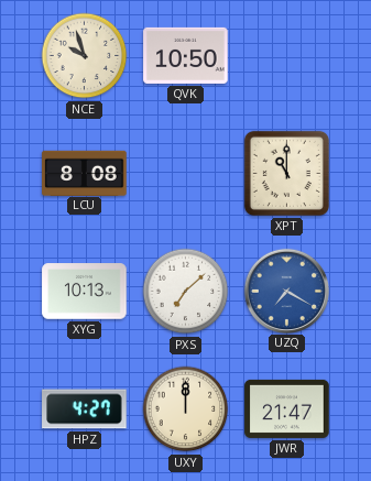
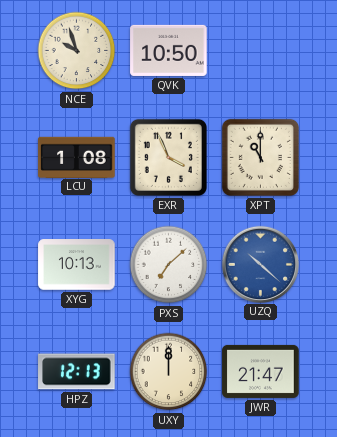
LCU: 8:08 -> 1:08 (77, 157)
EXR: none -> 3:56 (168, 157)
UZQ: 7:20 -> 10:22 (260, 264)
HPZ: 4:27 -> 12:13 (77, 372)
